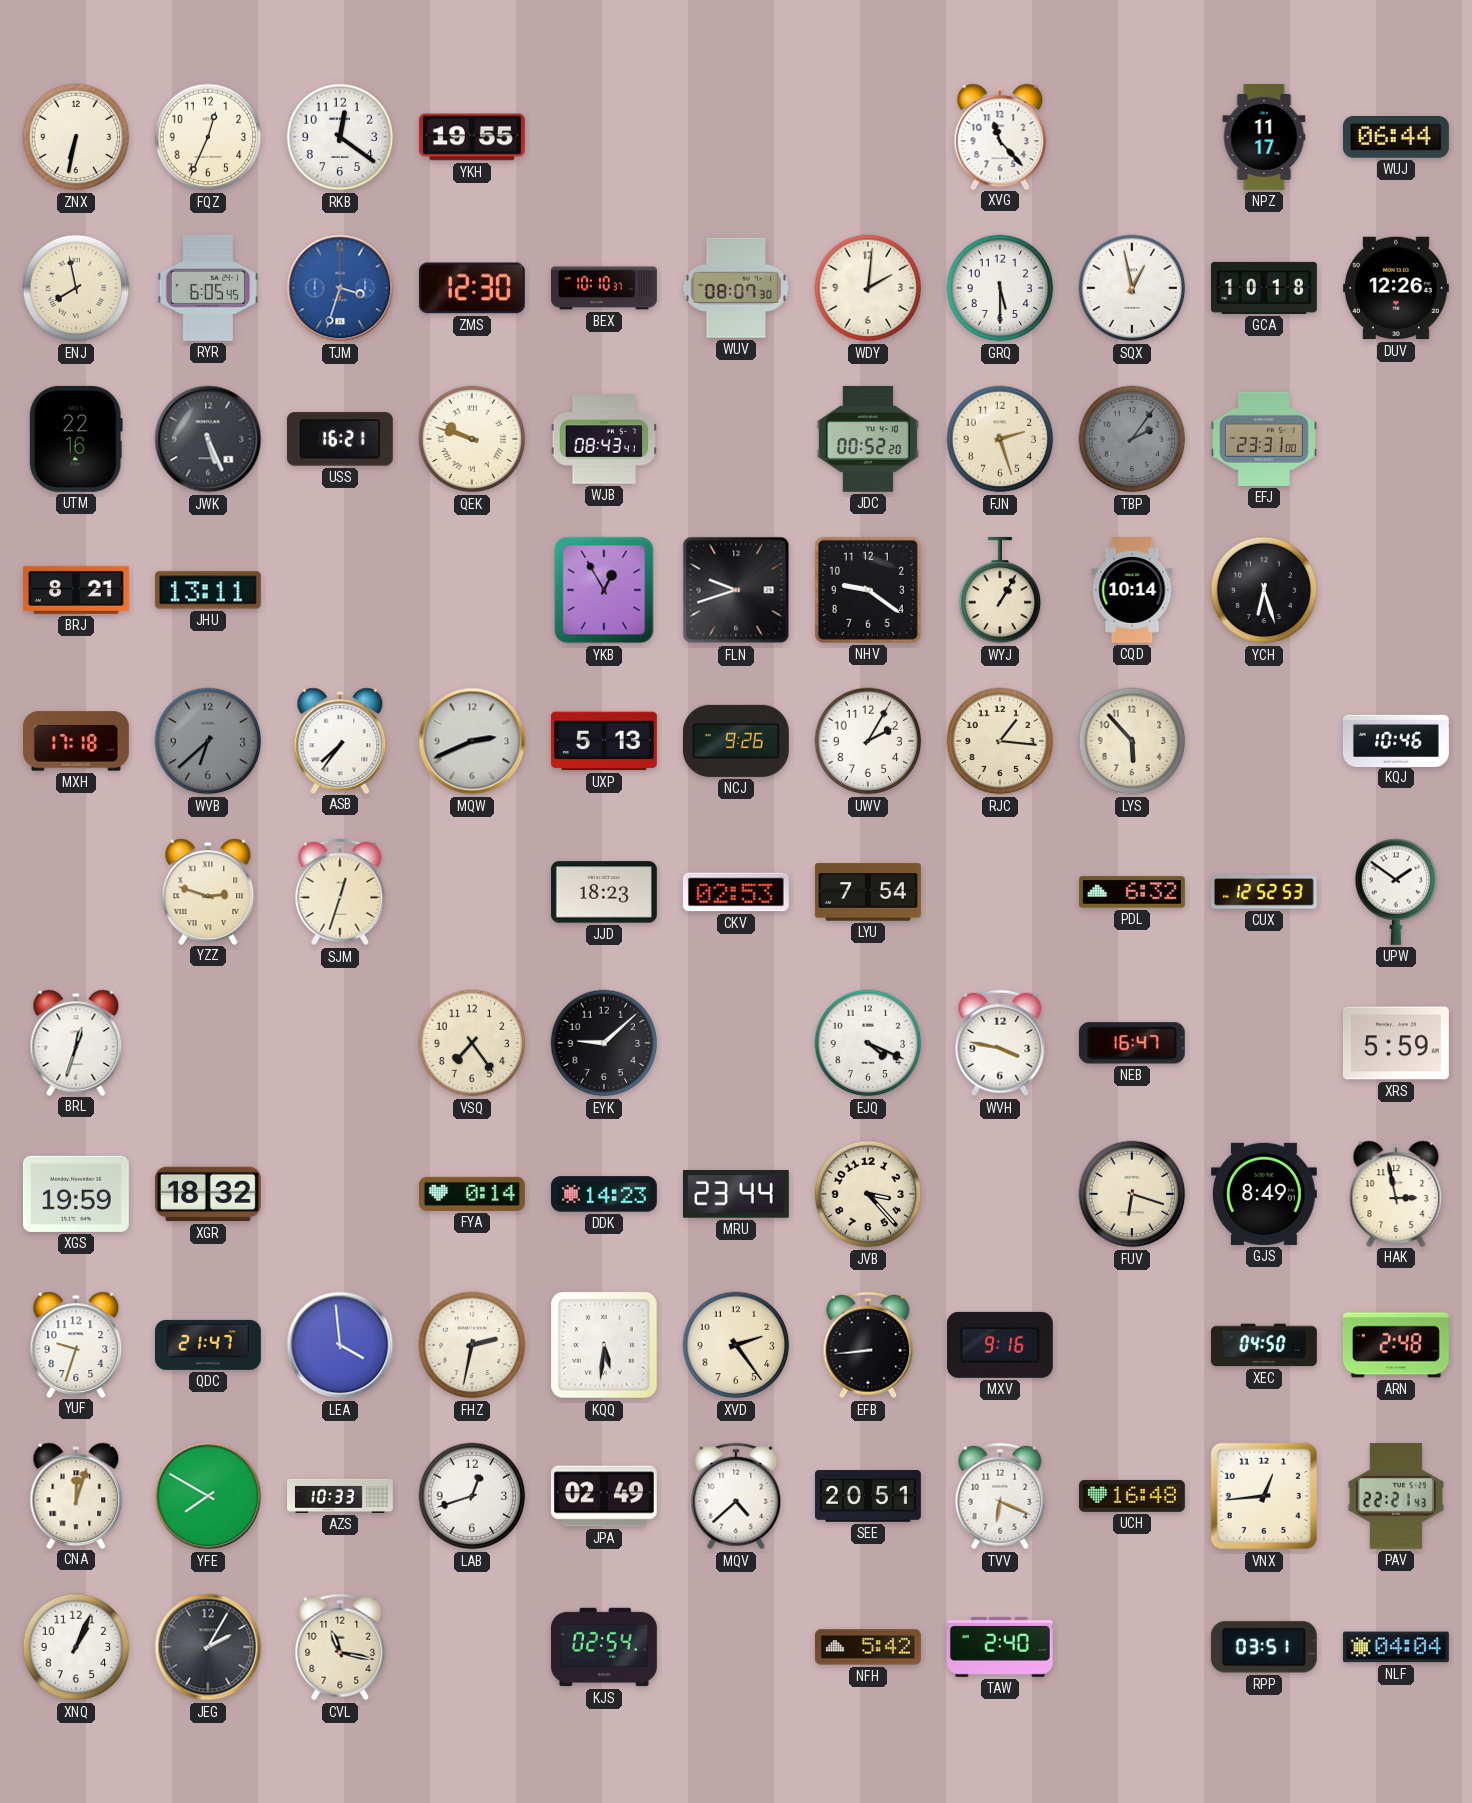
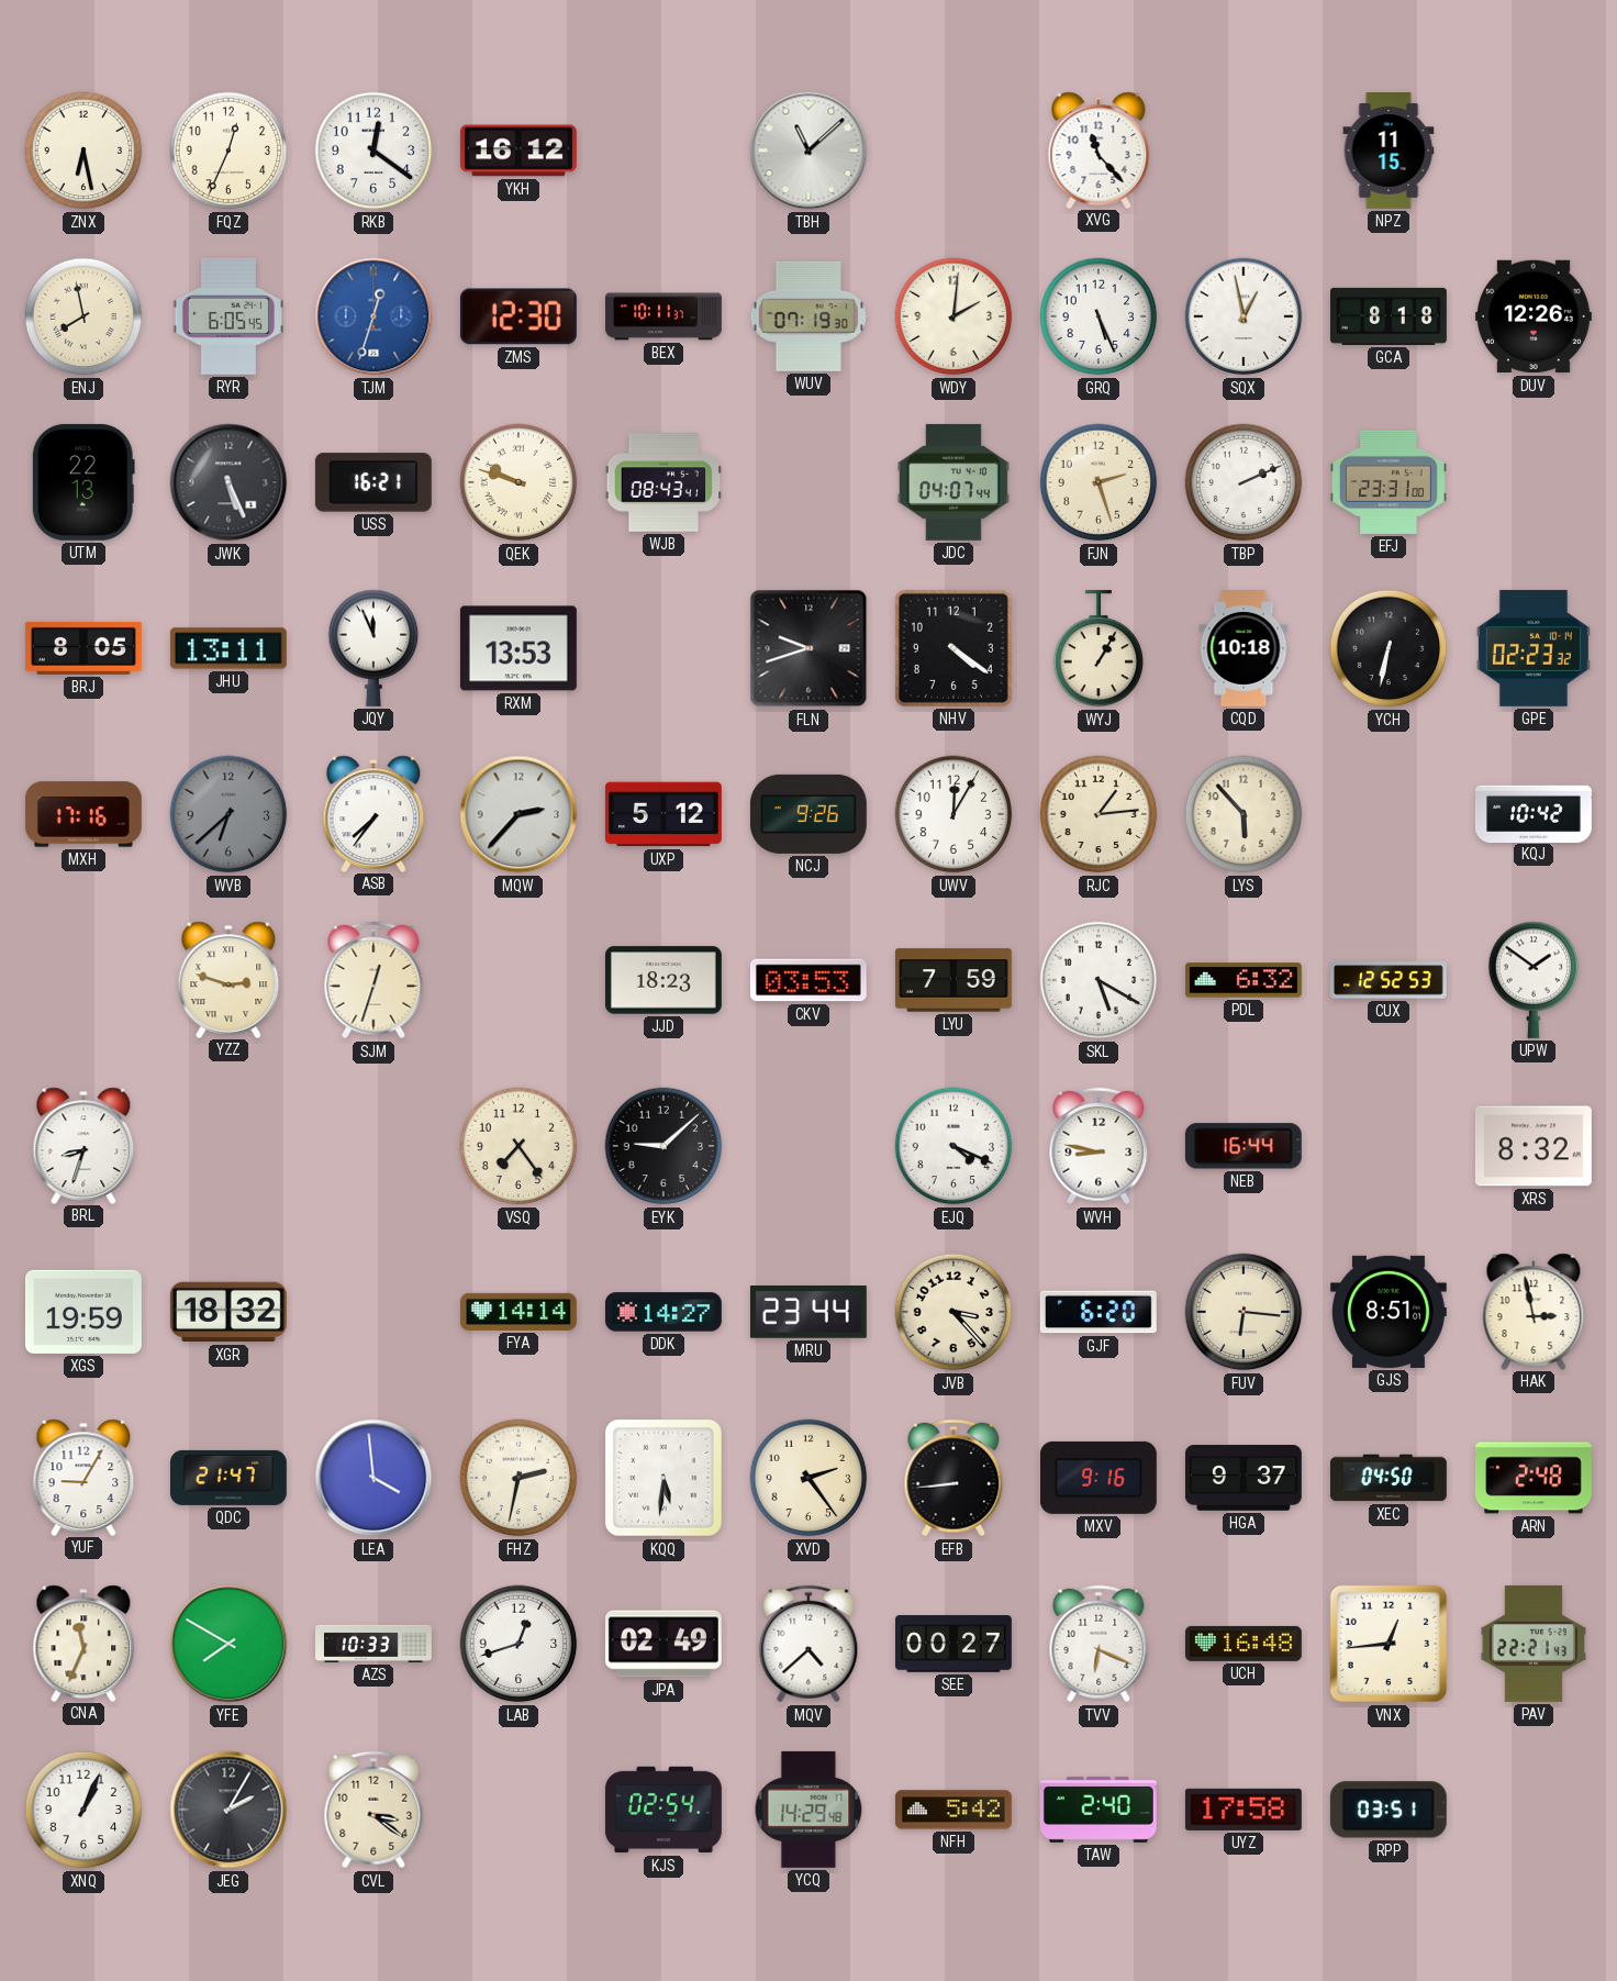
ZNX: 6:32 -> 6:28 (83, 151)
YKH: 19:55 -> 16:12 (518, 151)
TBH: none -> 11:08 (808, 151)
NPZ: 11:17 -> 11:15 (1389, 152)
WUJ: 06:44 -> none (1396, 138)
TJM: 3:33 -> 12:33 (373, 316)
BEX: 10:10 -> 10:11 (665, 316)
WUV: 08:07 -> 07:19 (808, 316)
GRQ: 5:30 -> 5:26 (1099, 316)
GCA: 10:18 -> 8:18 (1390, 316)
UTM: 22:16 -> 22:13 (83, 482)
JDC: 00:52 -> 04:07 (952, 482)
TBP: 2:06 -> 2:11 (1244, 482)
TBP dial: grey -> white (1244, 482)
BRJ: 8:21 -> 8:05 (83, 648)
JQY: none -> 11:56 (373, 648)
RXM: none -> 13:53 (518, 648)
YKB: 12:55 -> none (604, 590)
NHV: 9:21 -> 4:21 (954, 648)
CQD: 10:14 -> 10:18 (1244, 649)
YCH: 6:27 -> 6:32 (1389, 648)
GPE: none -> 02:23 (1534, 648)
MXH: 17:18 -> 17:16 (83, 814)
MQW: 2:41 -> 2:37 (518, 814)
UXP: 5:13 -> 5:12 (663, 814)
UWV: 2:05 -> 12:05 (954, 814)
RJC: 1:16 -> 1:14 (1099, 814)
KQJ: 10:46 -> 10:42 (1534, 813)
CKV: 02:53 -> 03:53 (808, 980)
LYU: 7:54 -> 7:59 (954, 980)
SKL: none -> 5:20 (1099, 980)
BRL: 12:33 -> 8:33 (83, 1145)
WVH: 3:47 -> 8:47 (1099, 1146)
NEB: 16:47 -> 16:44 (1244, 1146)
XRS: 5:59 -> 8:32 (1534, 1146)
FYA: 0:14 -> 14:14 (518, 1312)
DDK: 14:23 -> 14:27 (663, 1312)
GJF: none -> 6:20 (1099, 1312)
FUV: 6:18 -> 6:16 (1244, 1312)
GJS: 8:49 -> 8:51 (1389, 1312)
YUF: 9:33 -> 9:05 (83, 1477)
HGA: none -> 9:37 (1244, 1478)
CNA: 12:03 -> 11:34 (83, 1643)
SEE: 20:51 -> 00:27 (955, 1644)
CVL: 11:17 -> 3:21 (373, 1810)
YCQ: none -> 14:29 (808, 1810)
UYZ: none -> 17:58 (1244, 1810)
NLF: 04:04 -> none (1396, 1647)
